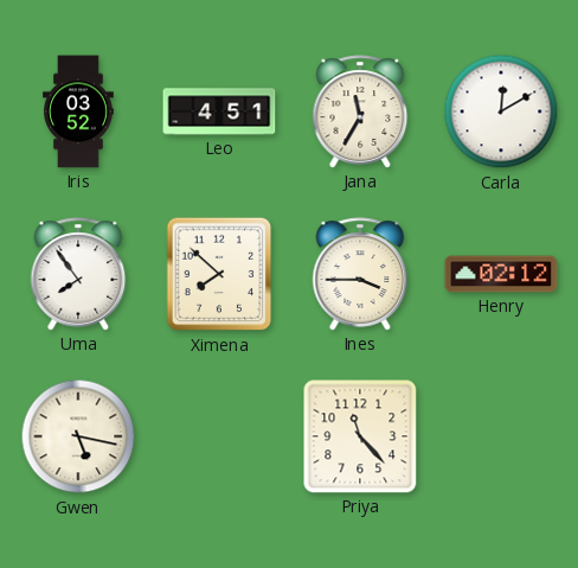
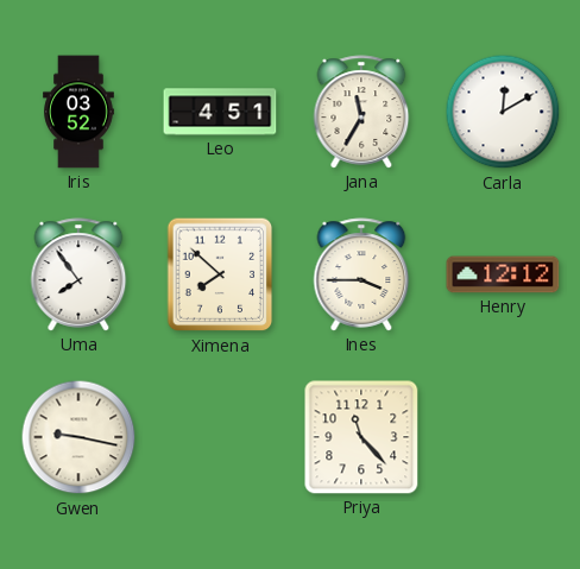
Henry: 02:12 -> 12:12 (503, 274)
Gwen: 5:17 -> 9:17 (78, 437)
